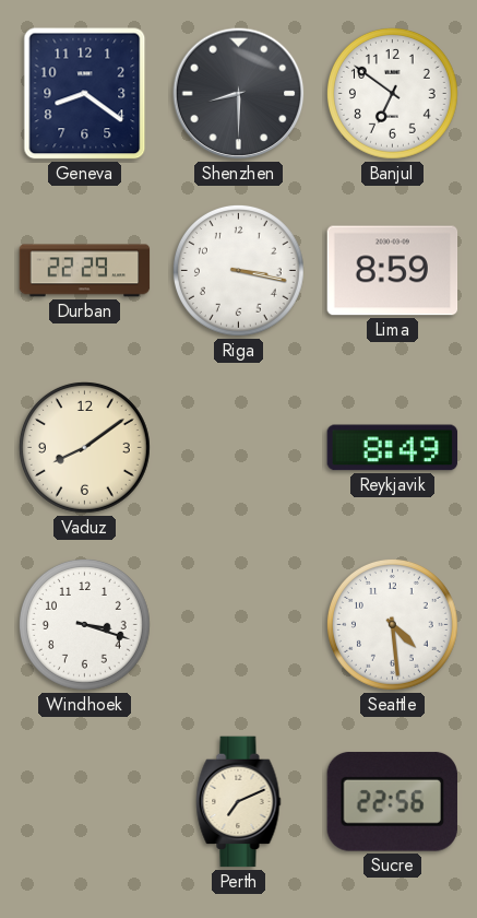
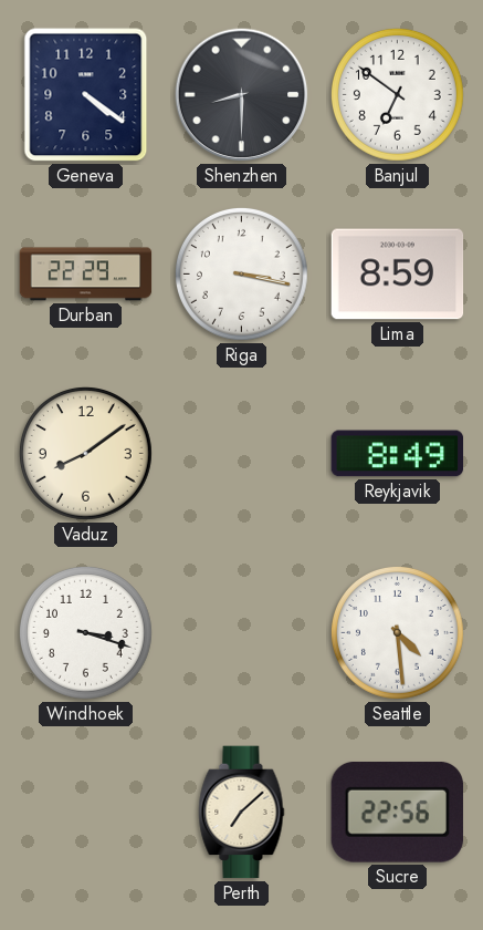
Geneva: 8:21 -> 4:21 (86, 95)
Perth: 7:11 -> 7:08 (242, 813)
